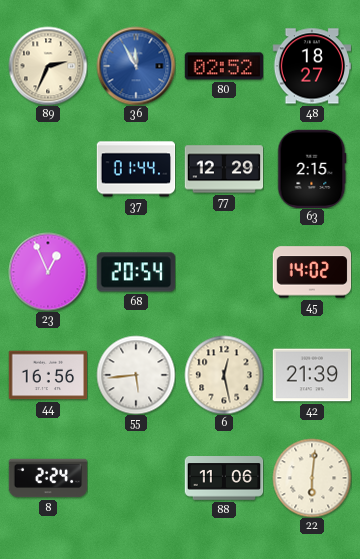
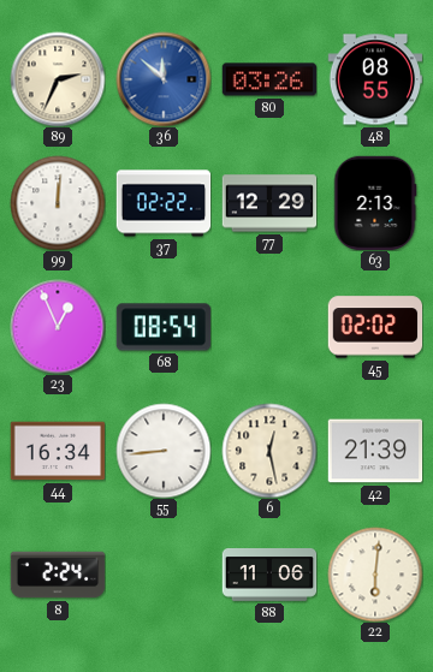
36: 11:55 -> 11:52 (164, 79)
80: 02:52 -> 03:26 (269, 79)
48: 18:27 -> 08:55 (375, 79)
99: none -> 12:01 (58, 203)
37: 01:44 -> 02:22 (164, 203)
63: 2:15 -> 2:13 (375, 203)
68: 20:54 -> 08:54 (164, 327)
45: 14:02 -> 02:02 (375, 327)
44: 16:56 -> 16:34 (58, 451)
55: 5:44 -> 8:44 (164, 451)
